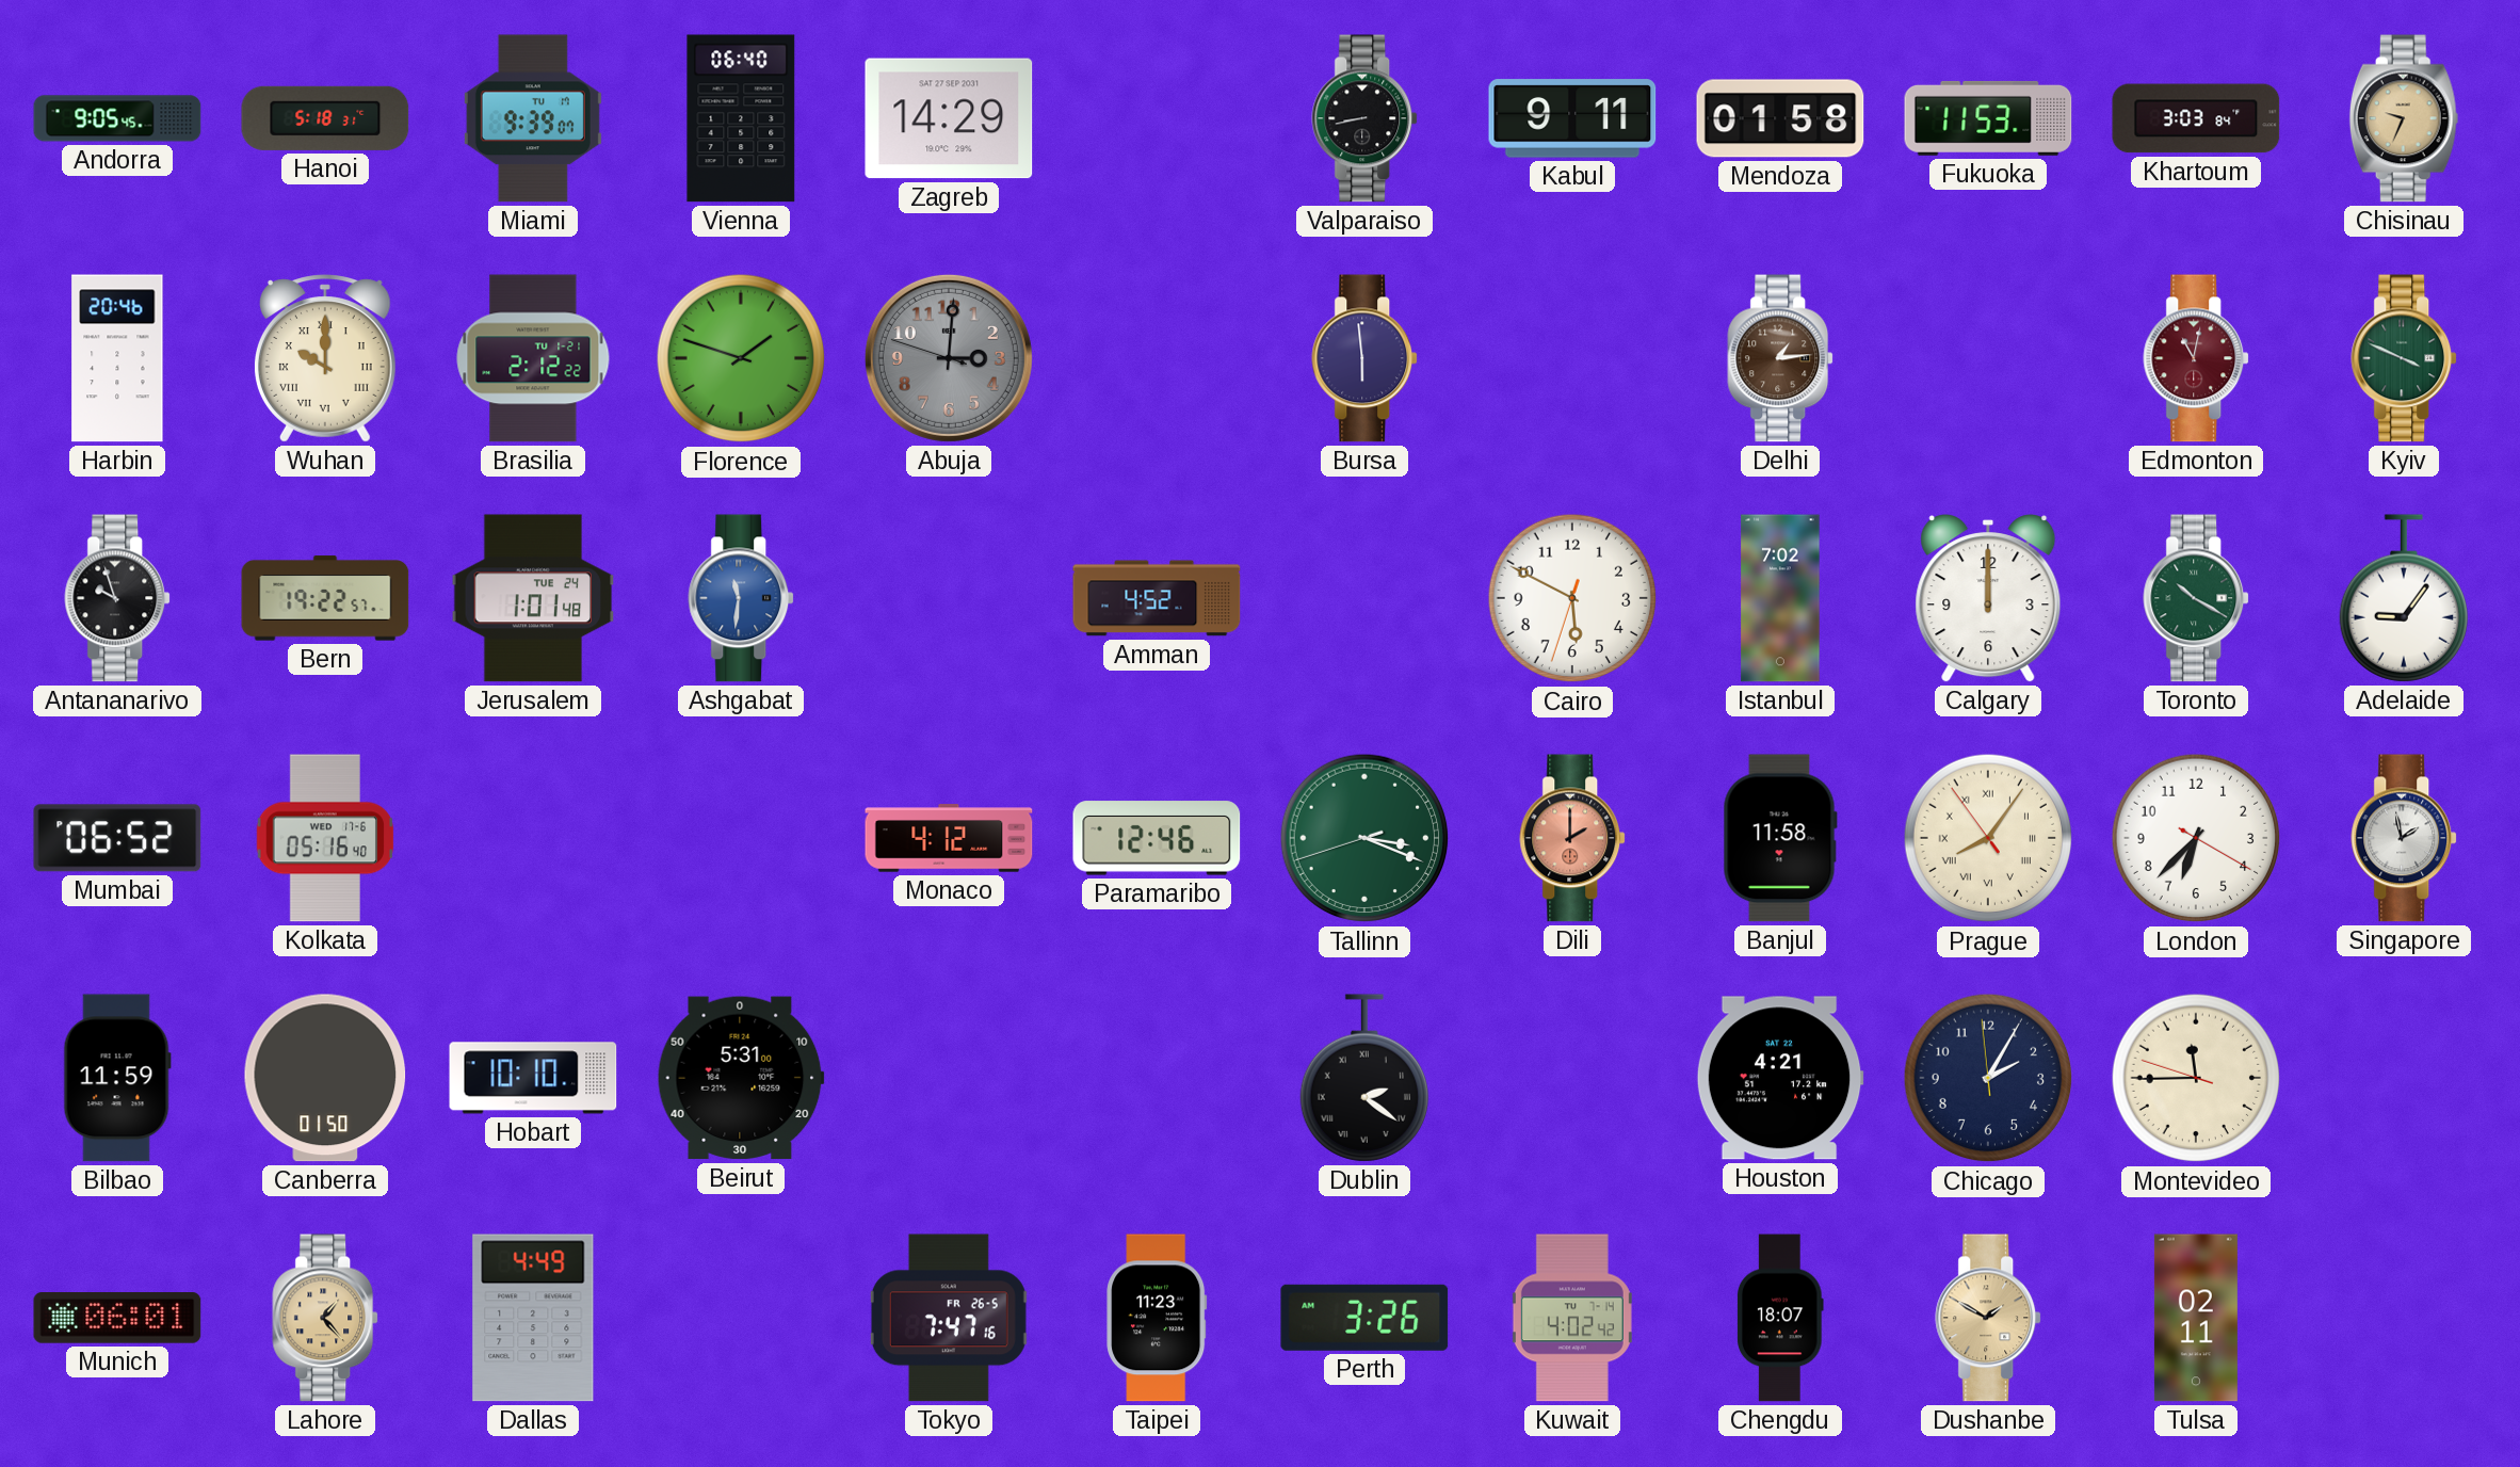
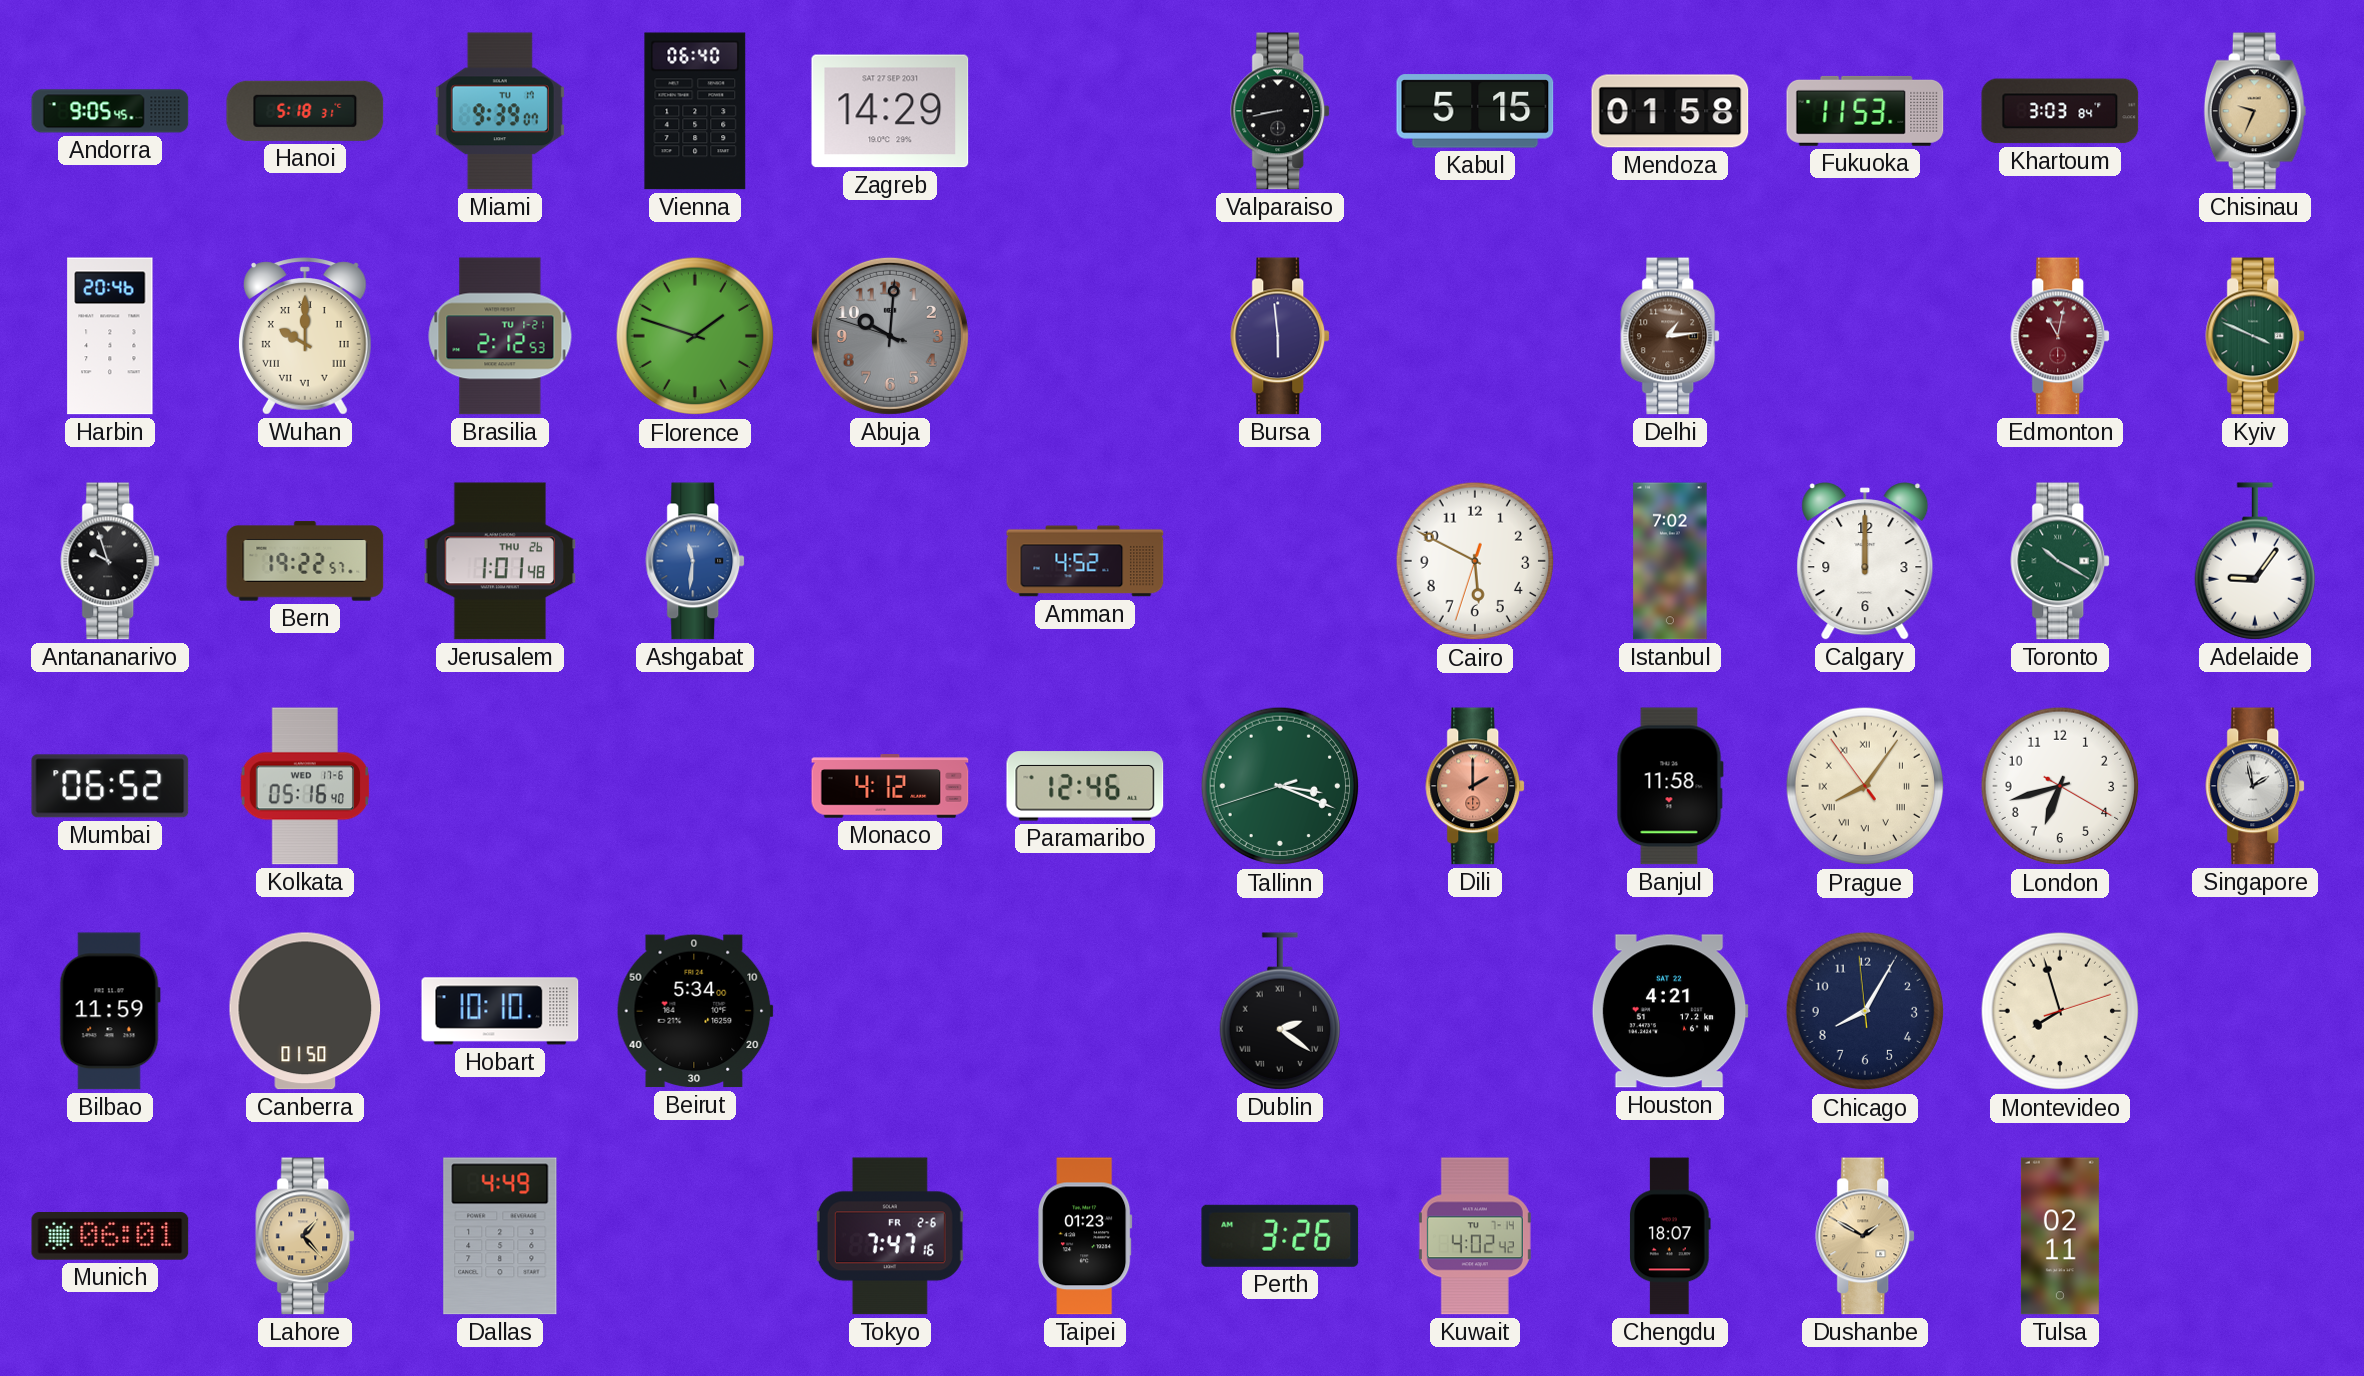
Kabul: 9:11 -> 5:15 (1475, 111)
Brasilia: 2:12:22 -> 2:12:53 (500, 336)
Abuja: 3:00 -> 10:00 (890, 336)
Jerusalem date: TUE 24 -> THU 26 (500, 561)
London: 6:37 -> 6:42 (2060, 786)
Beirut: 5:31 -> 5:34 (695, 1011)
Chicago: 2:04 -> 8:04 (1865, 1011)
Montevideo: 11:44 -> 7:57 (2060, 1011)
Tokyo date: FR 26-5 -> FR 2-6 (890, 1236)
Taipei: 11:23 -> 01:23 (1085, 1236)
